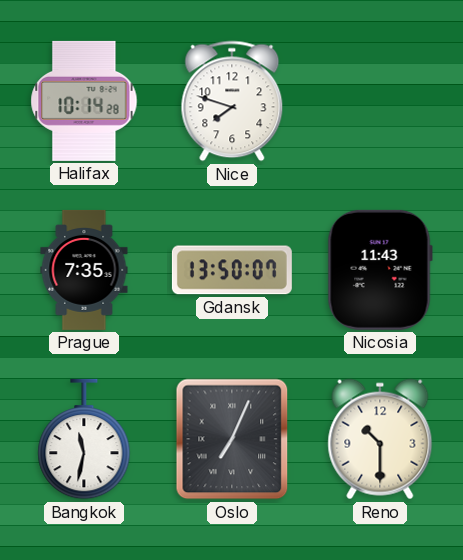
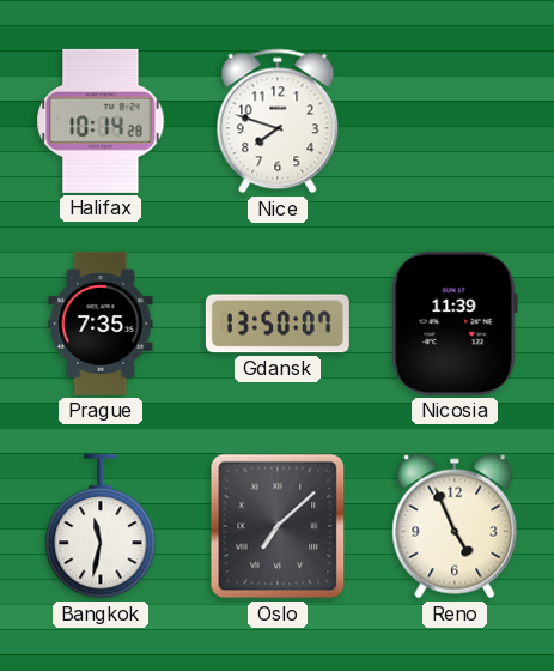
Nicosia: 11:43 -> 11:39 (455, 324)
Oslo: 7:04 -> 7:08 (278, 526)
Reno: 10:30 -> 4:56 (455, 526)
